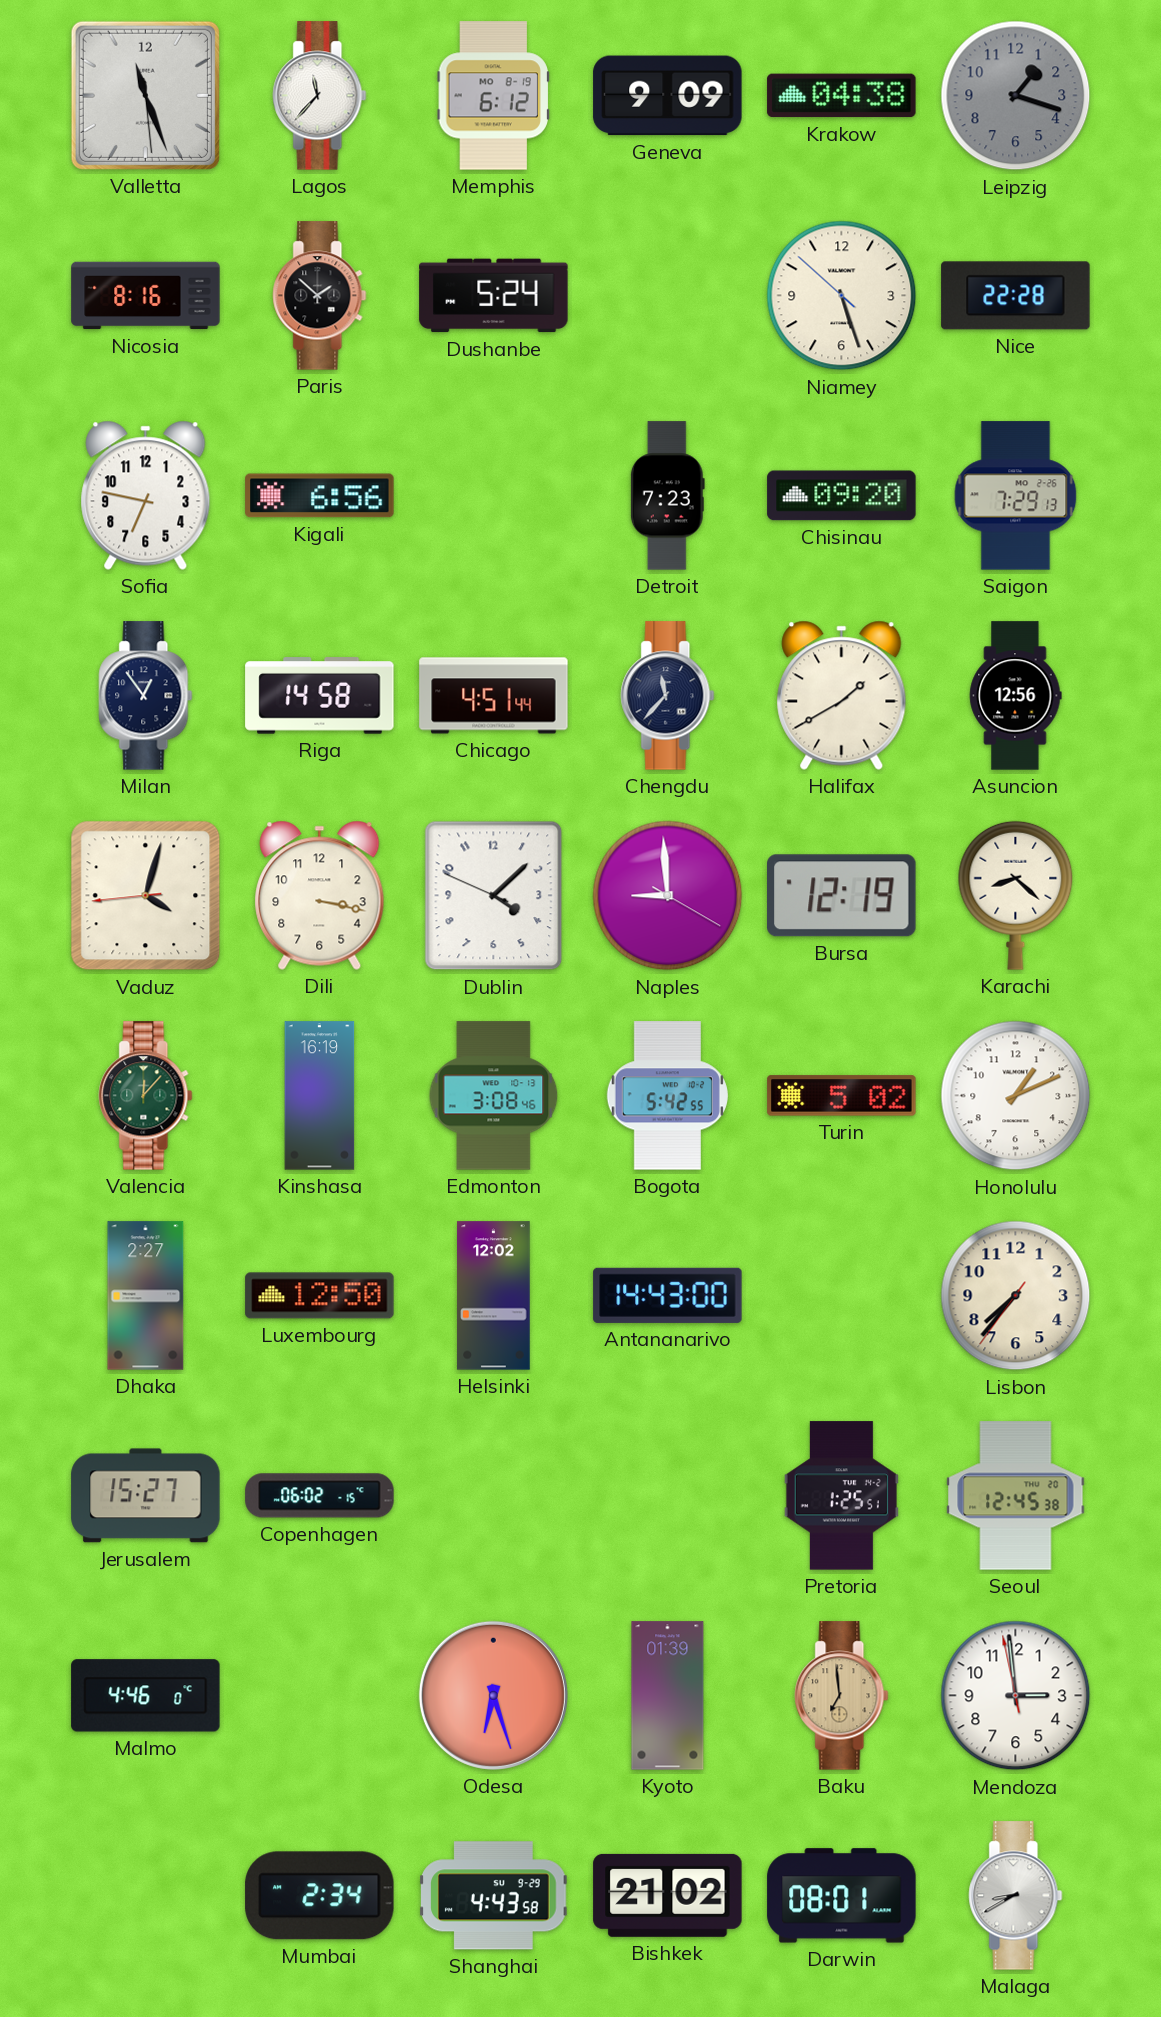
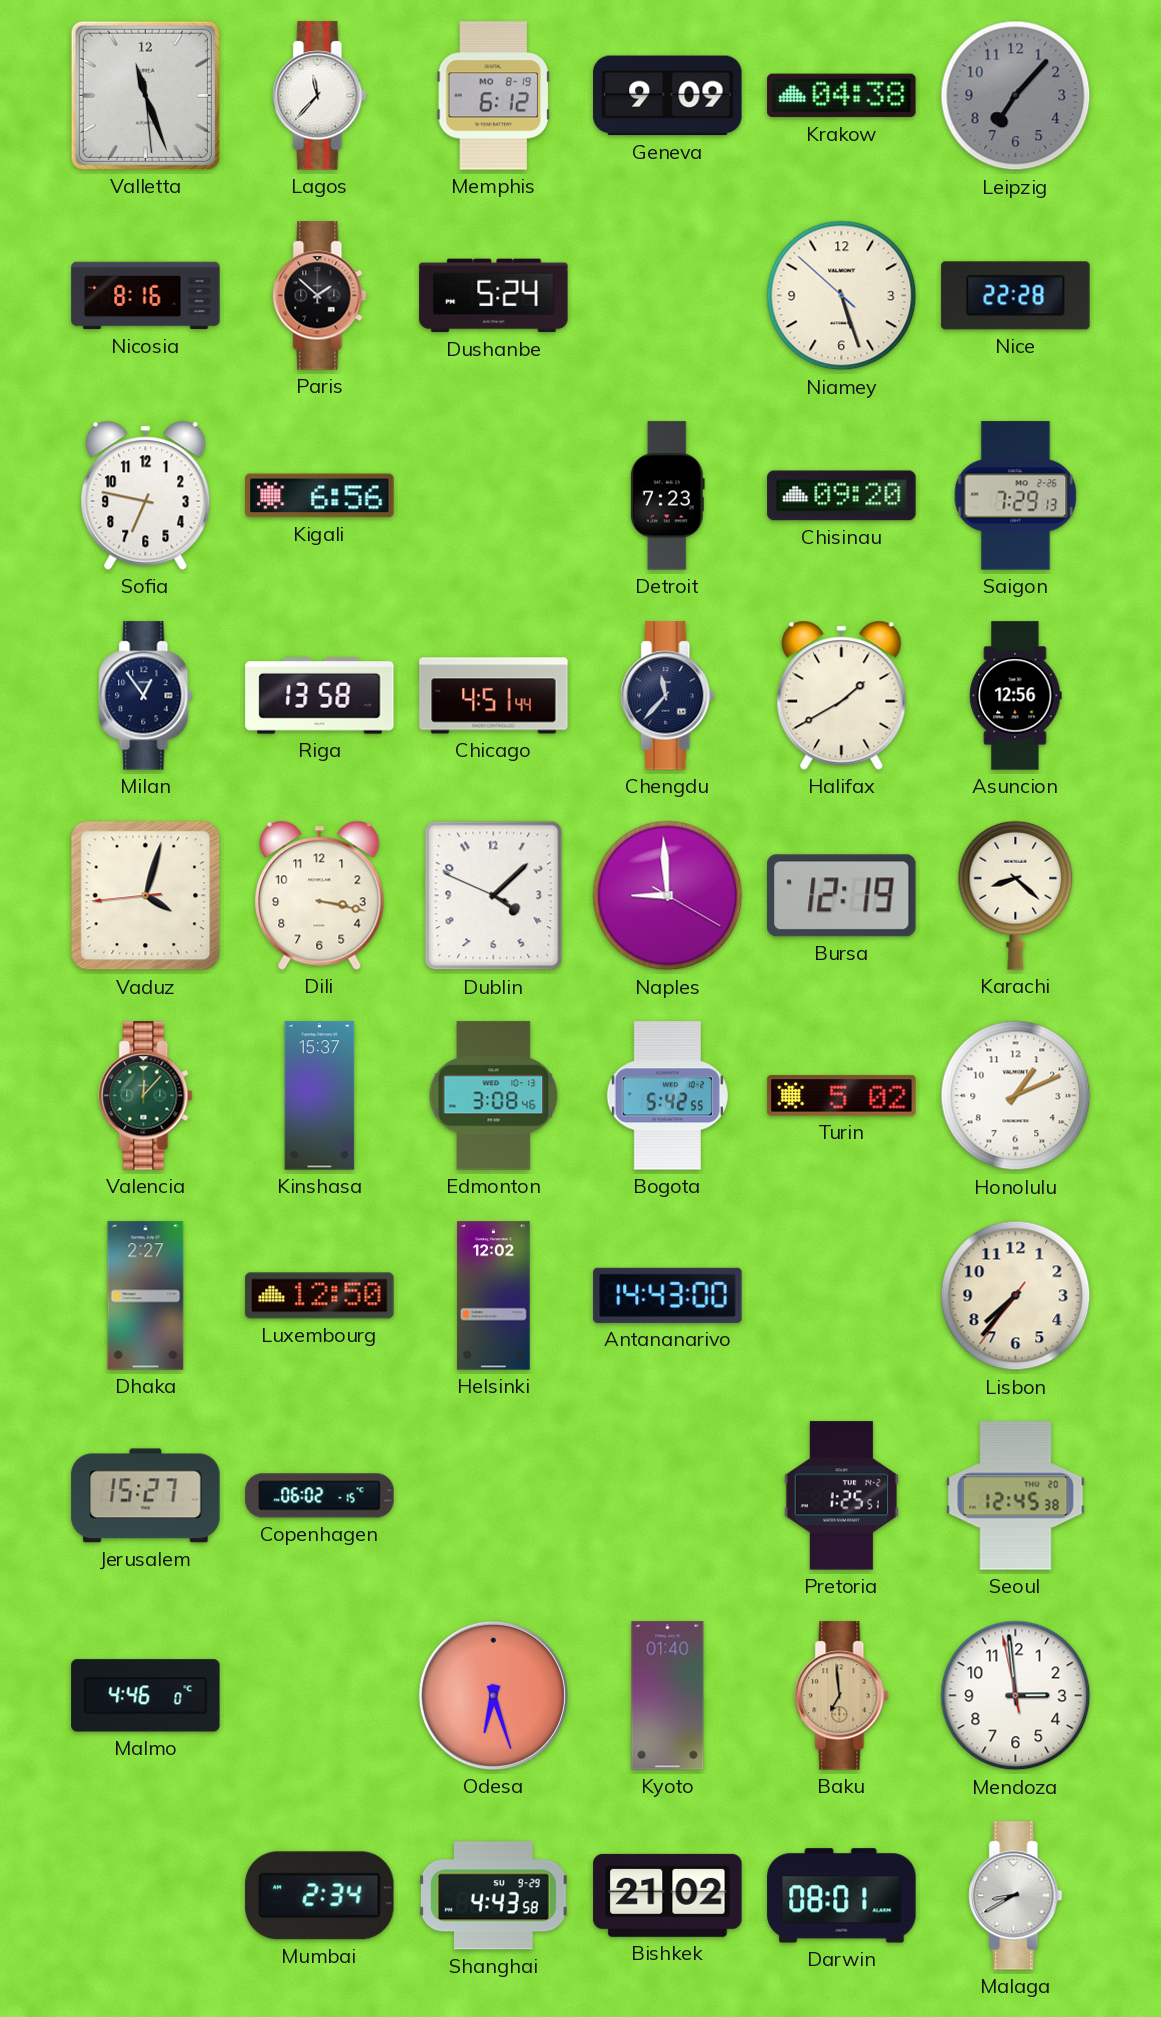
Leipzig: 1:18 -> 7:07 (1016, 96)
Riga: 14:58 -> 13:58 (320, 696)
Kinshasa: 16:19 -> 15:37 (320, 1096)
Kyoto: 01:39 -> 01:40 (668, 1696)
